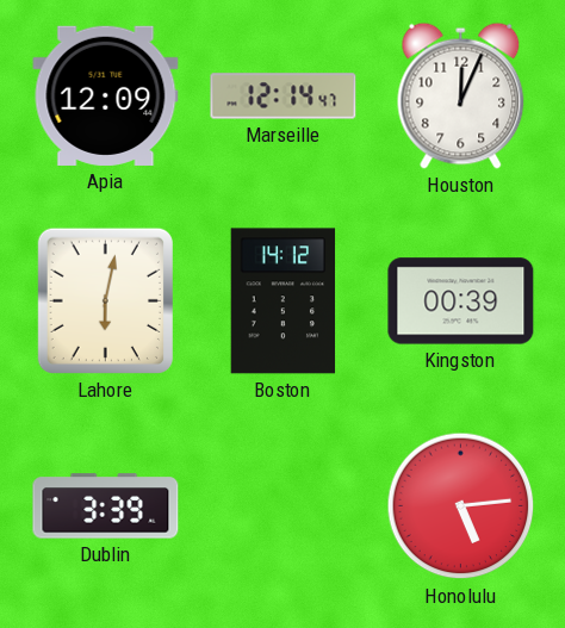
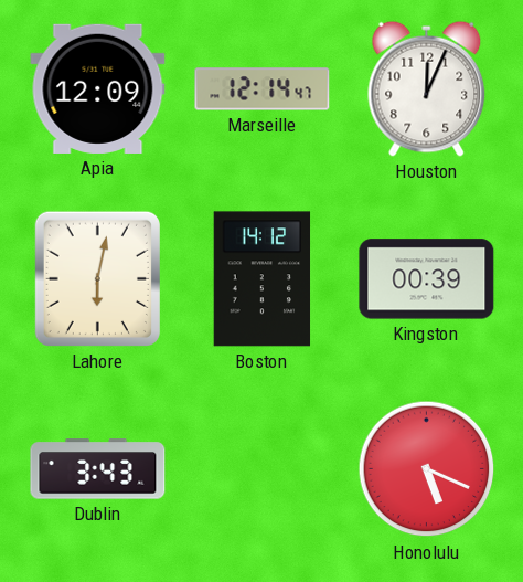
Dublin: 3:39 -> 3:43 (98, 469)
Honolulu: 5:14 -> 5:19 (427, 469)
